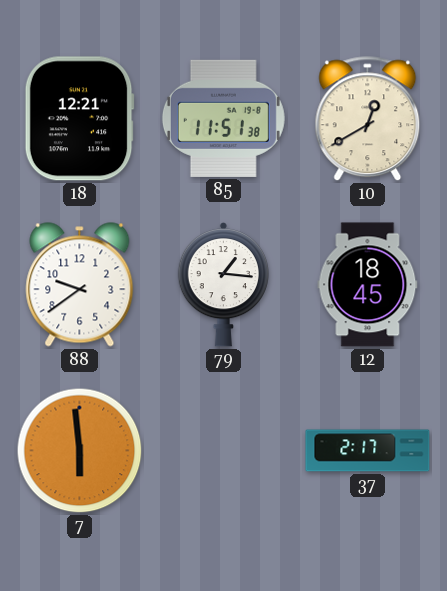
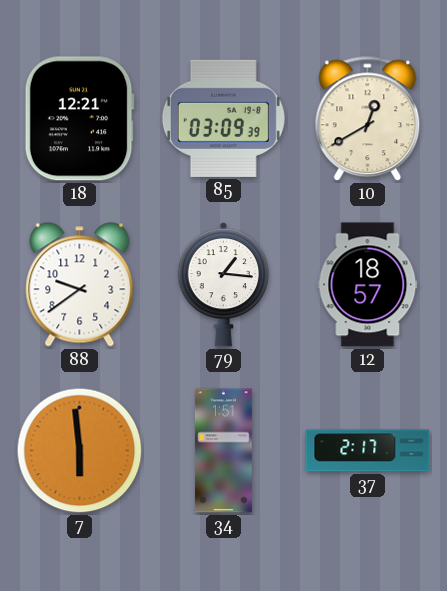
85: 11:51 -> 03:09 (223, 118)
12: 18:45 -> 18:57 (368, 285)
34: none -> 1:51 (223, 451)
